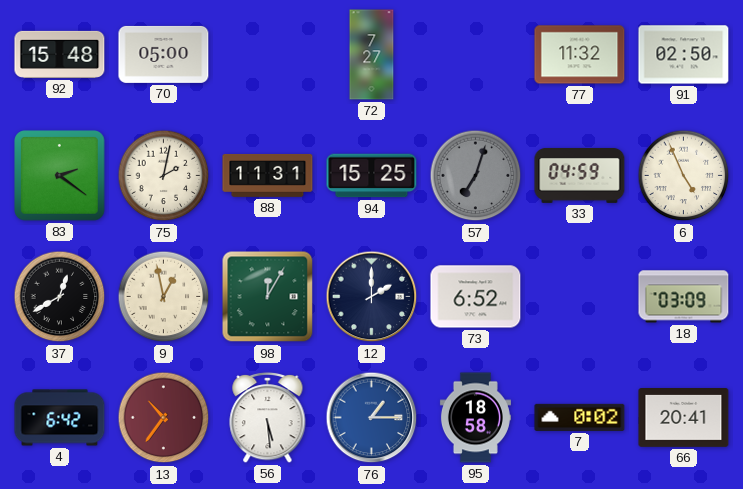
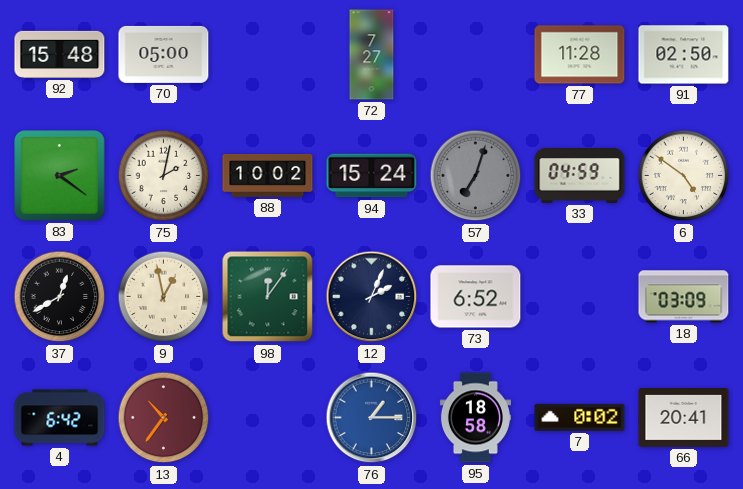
77: 11:32 -> 11:28 (580, 55)
88: 11:31 -> 10:02 (268, 176)
94: 15:25 -> 15:24 (372, 176)
6: 4:56 -> 4:51 (684, 176)
98: 12:05 -> 12:06 (268, 297)
12: 2:00 -> 2:04 (372, 297)
56: 5:29 -> none (268, 417)
